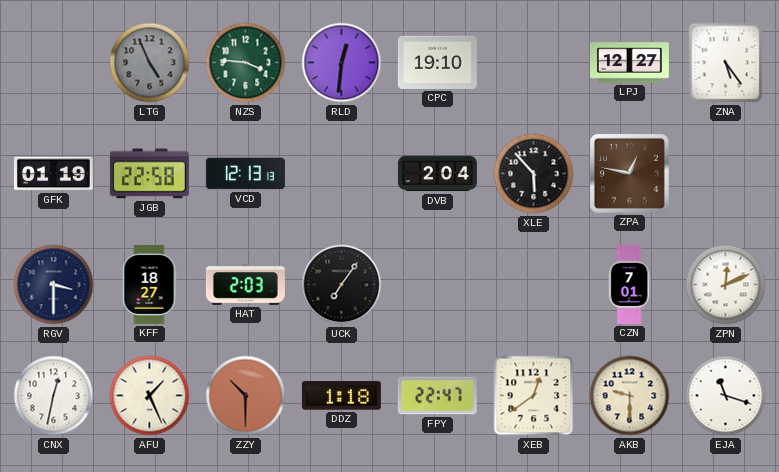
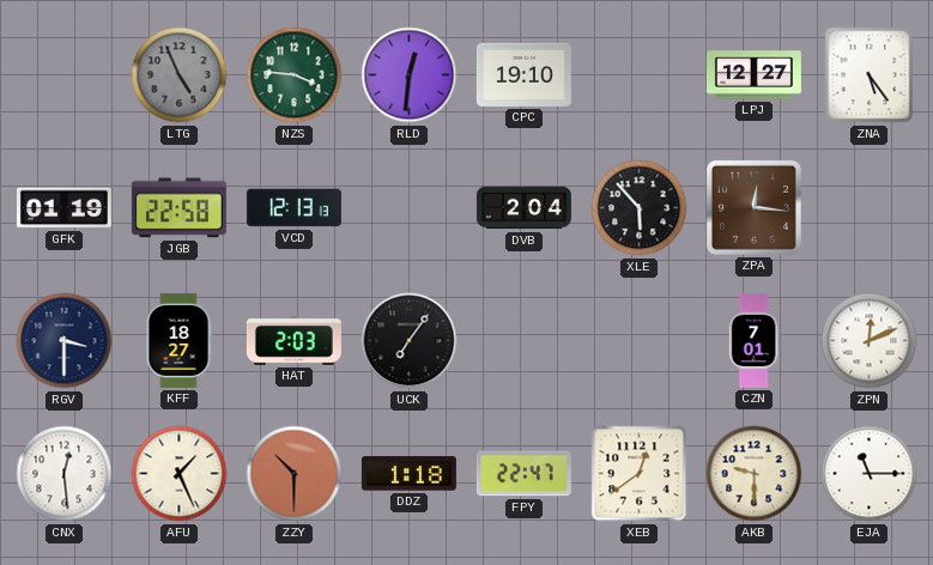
ZPA: 12:47 -> 12:16 (753, 207)
CNX: 12:32 -> 12:29 (65, 474)
EJA: 11:18 -> 11:15 (870, 474)
